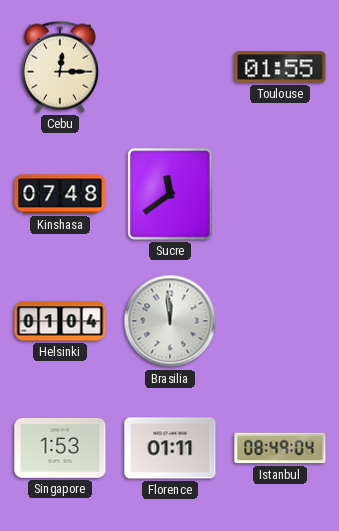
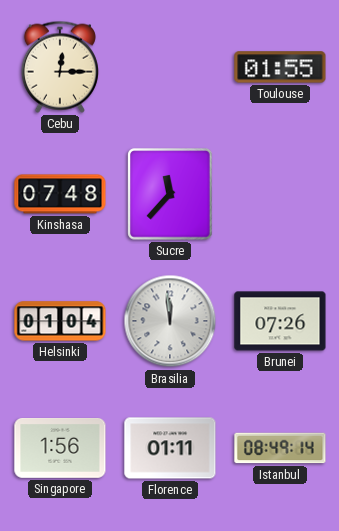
Sucre: 11:39 -> 11:37 (170, 194)
Brunei: none -> 07:26 (280, 321)
Singapore: 1:53 -> 1:56 (60, 449)
Istanbul: 08:49:04 -> 08:49:14 (280, 448)
